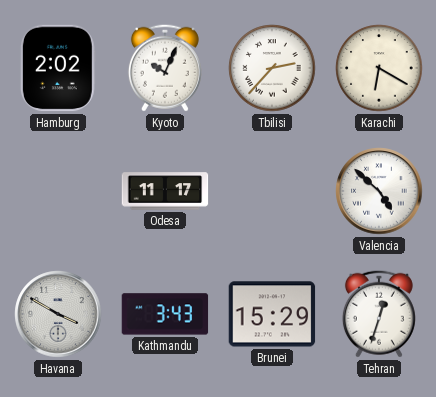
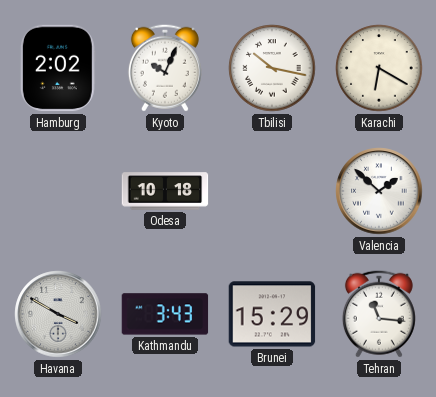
Tbilisi: 2:37 -> 10:17 (272, 68)
Odesa: 11:17 -> 10:18 (165, 191)
Valencia: 4:52 -> 1:52 (379, 191)
Tehran: 12:33 -> 11:16 (379, 314)
